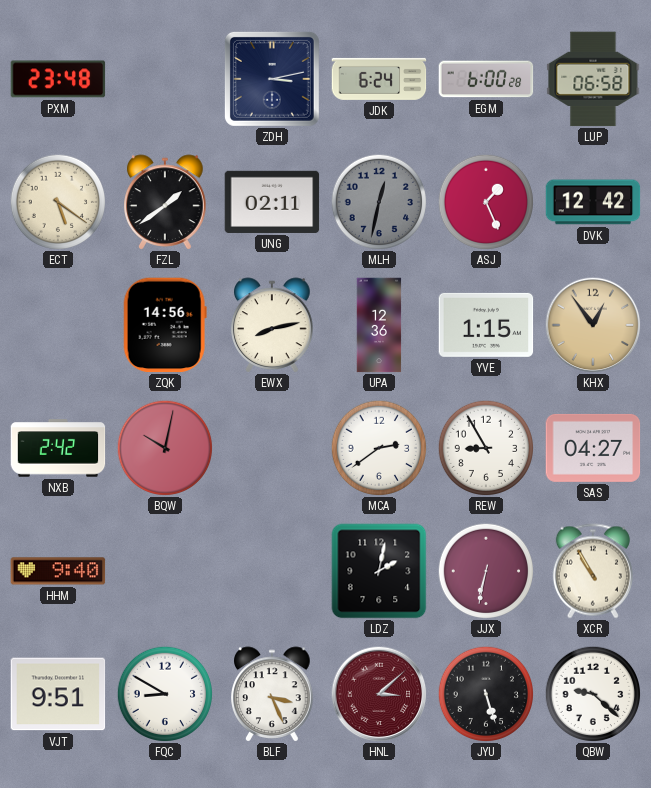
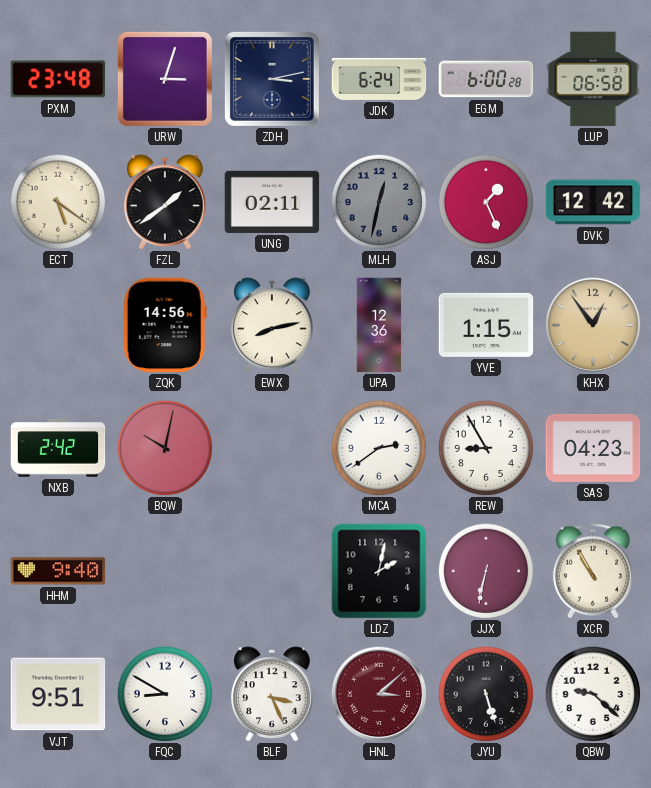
URW: none -> 3:03 (165, 79)
SAS: 04:27 -> 04:23 (593, 448)
